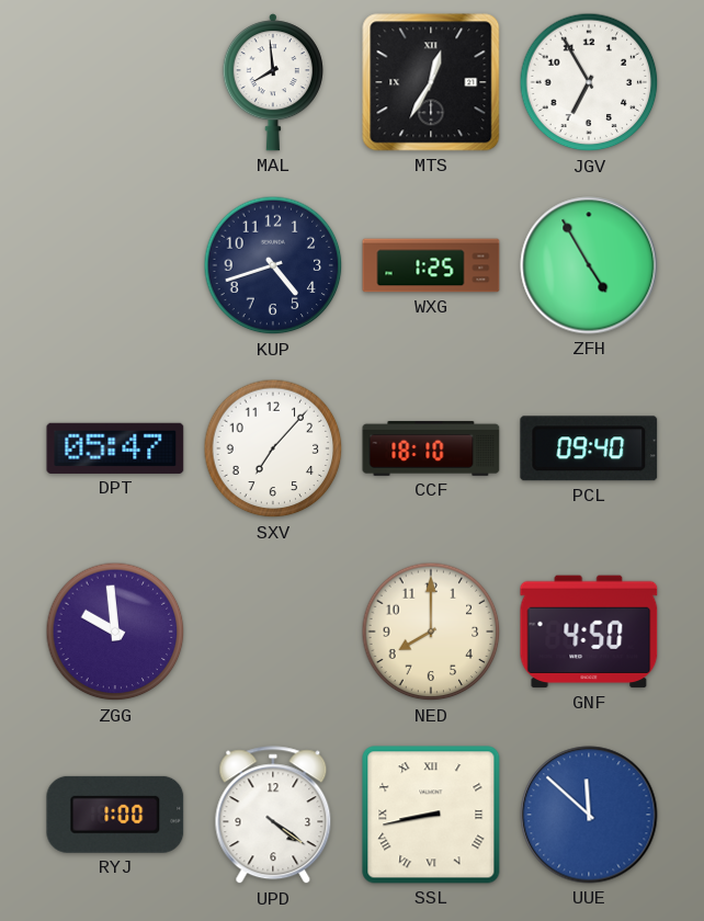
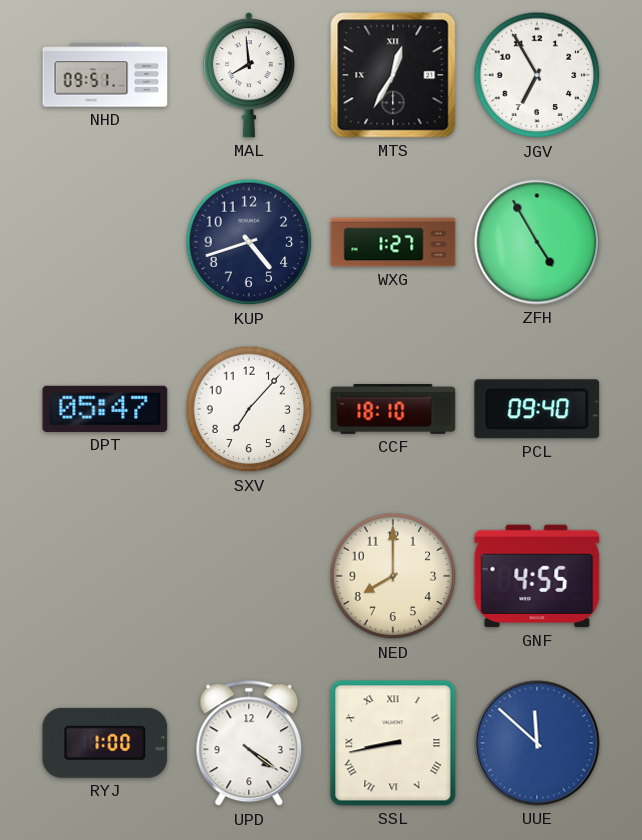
NHD: none -> 09:51 (105, 75)
WXG: 1:25 -> 1:27 (393, 242)
ZGG: 9:59 -> none (115, 632)
GNF: 4:50 -> 4:55 (537, 576)
